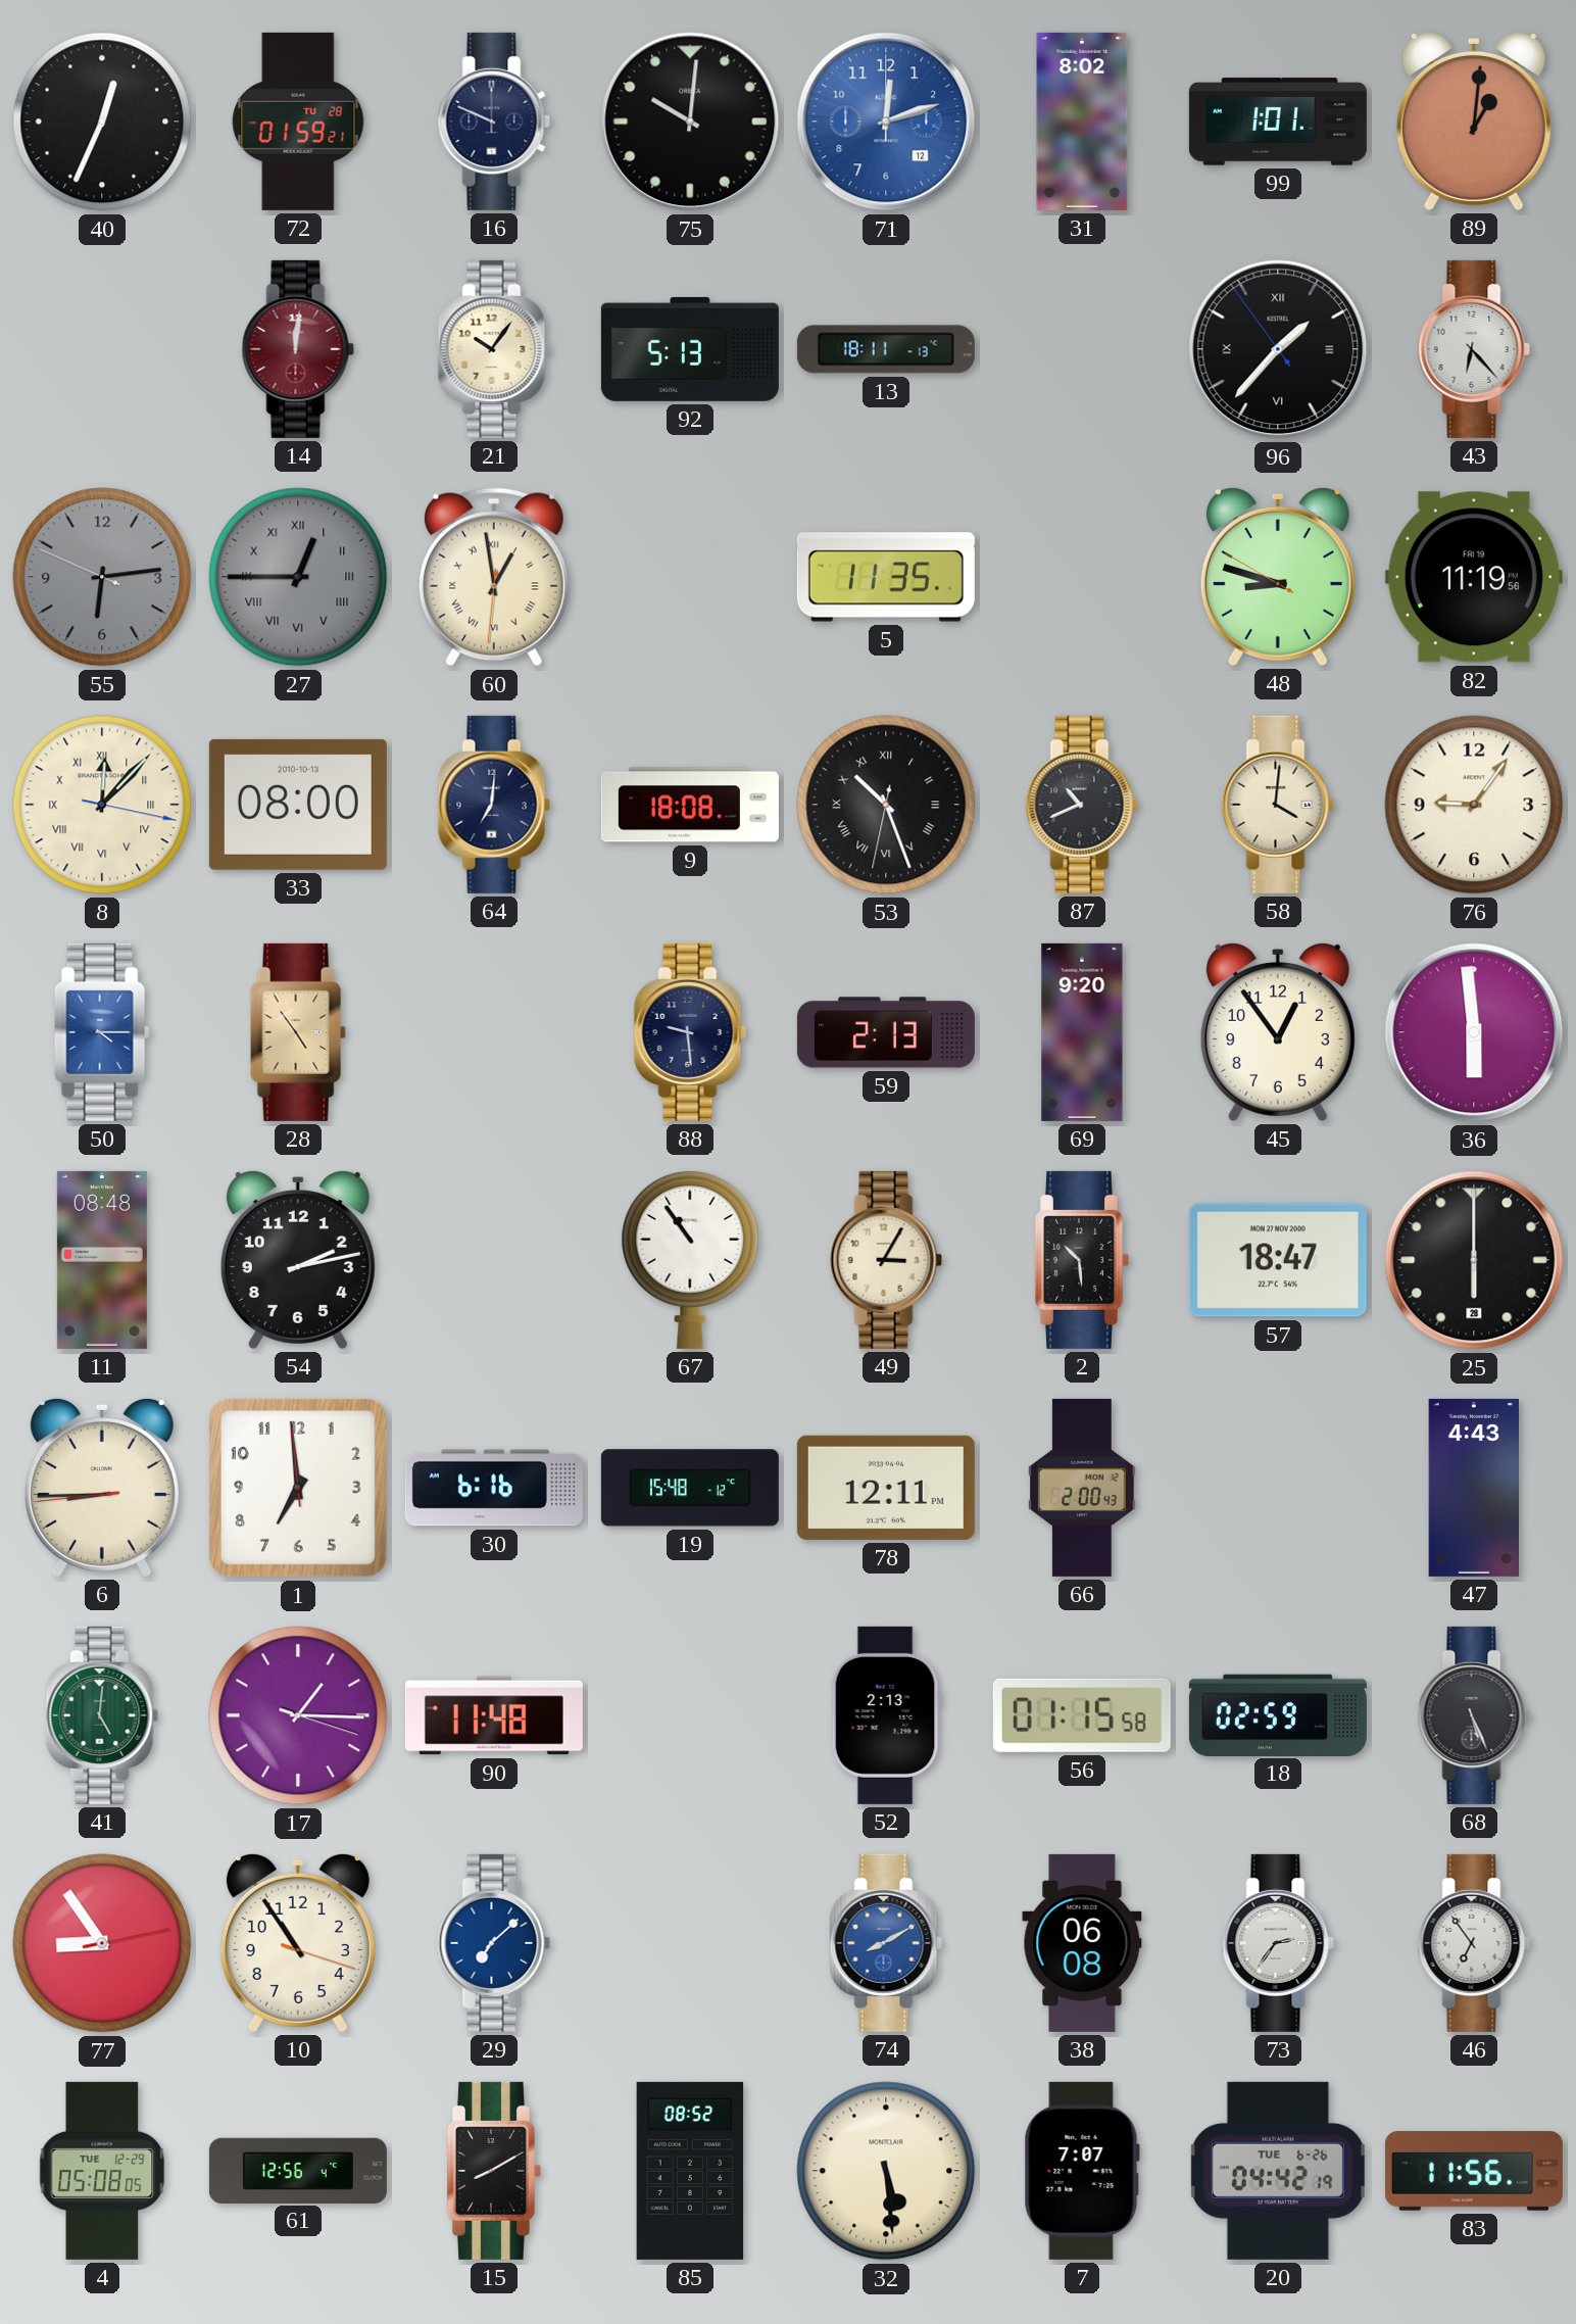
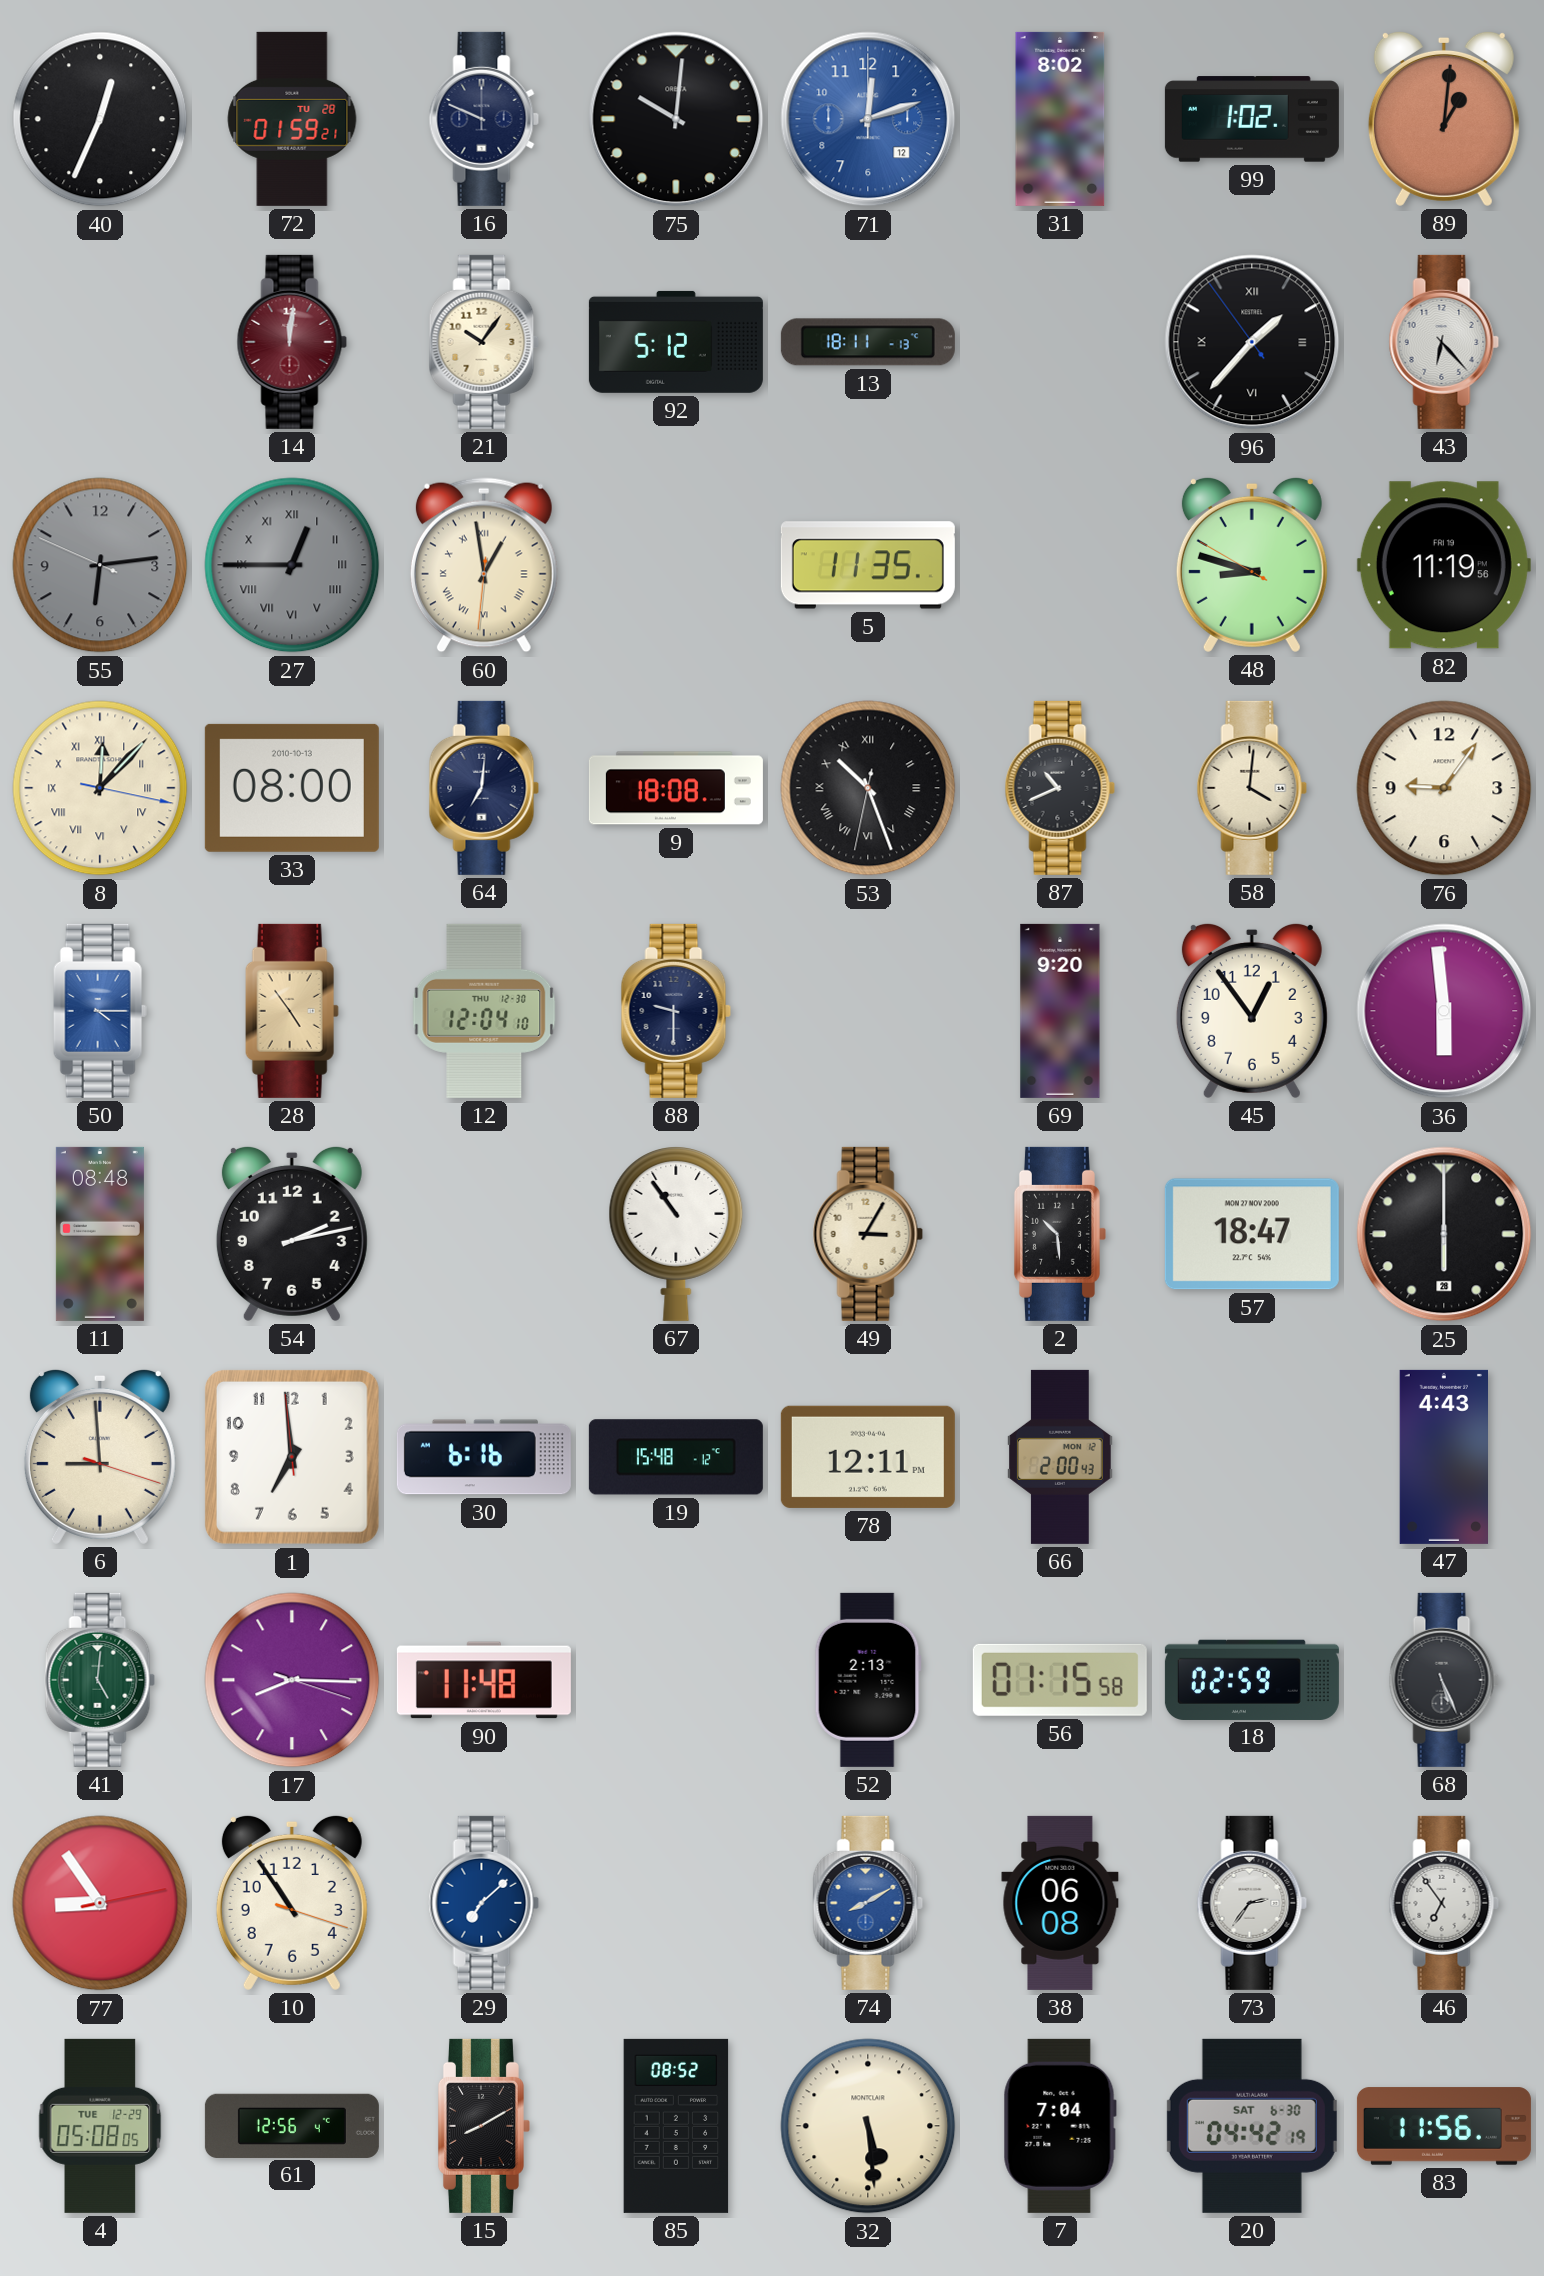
99: 1:01 -> 1:02 (1252, 119)
92: 5:13 -> 5:12 (676, 342)
12: none -> 12:04 (484, 1011)
88: 9:29 -> 9:30 (676, 1011)
59: 2:13 -> none (886, 1032)
6: 8:44 -> 8:59 (100, 1456)
17: 1:15 -> 8:15 (292, 1680)
7: 7:07 -> 7:04 (1060, 2126)
20 date: TUE 6-26 -> SAT 6-30 (1252, 2126)
